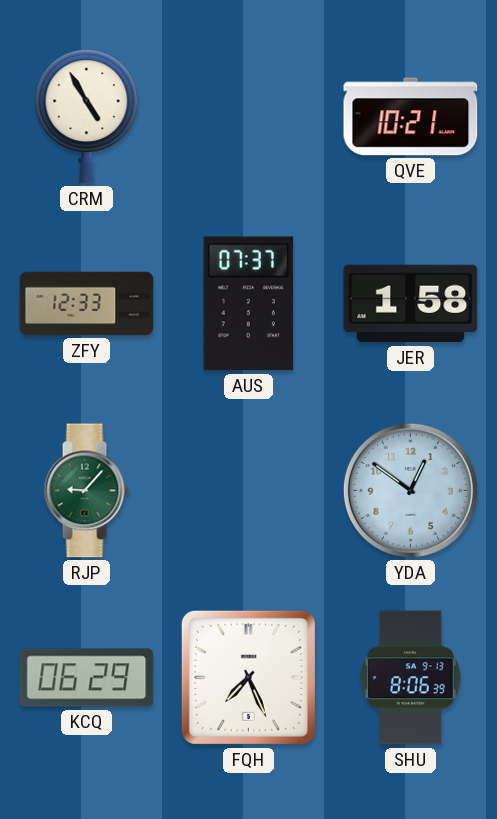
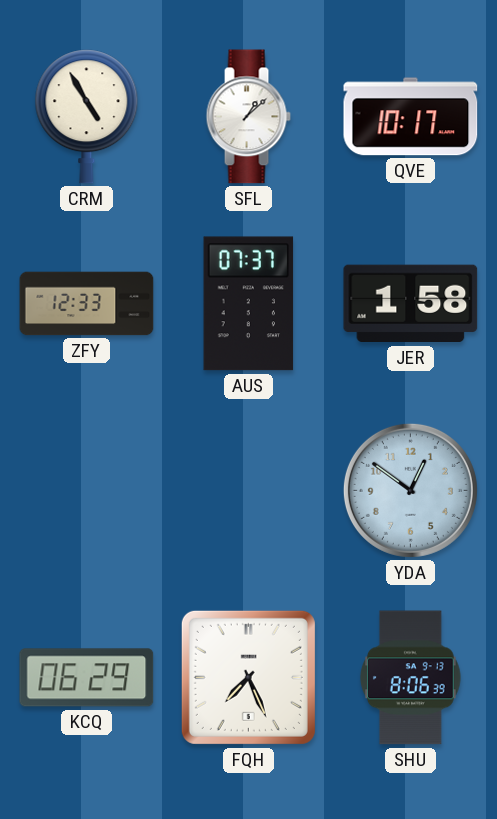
SFL: none -> 1:08 (248, 117)
QVE: 10:21 -> 10:17 (411, 117)
RJP: 9:07 -> none (86, 491)
